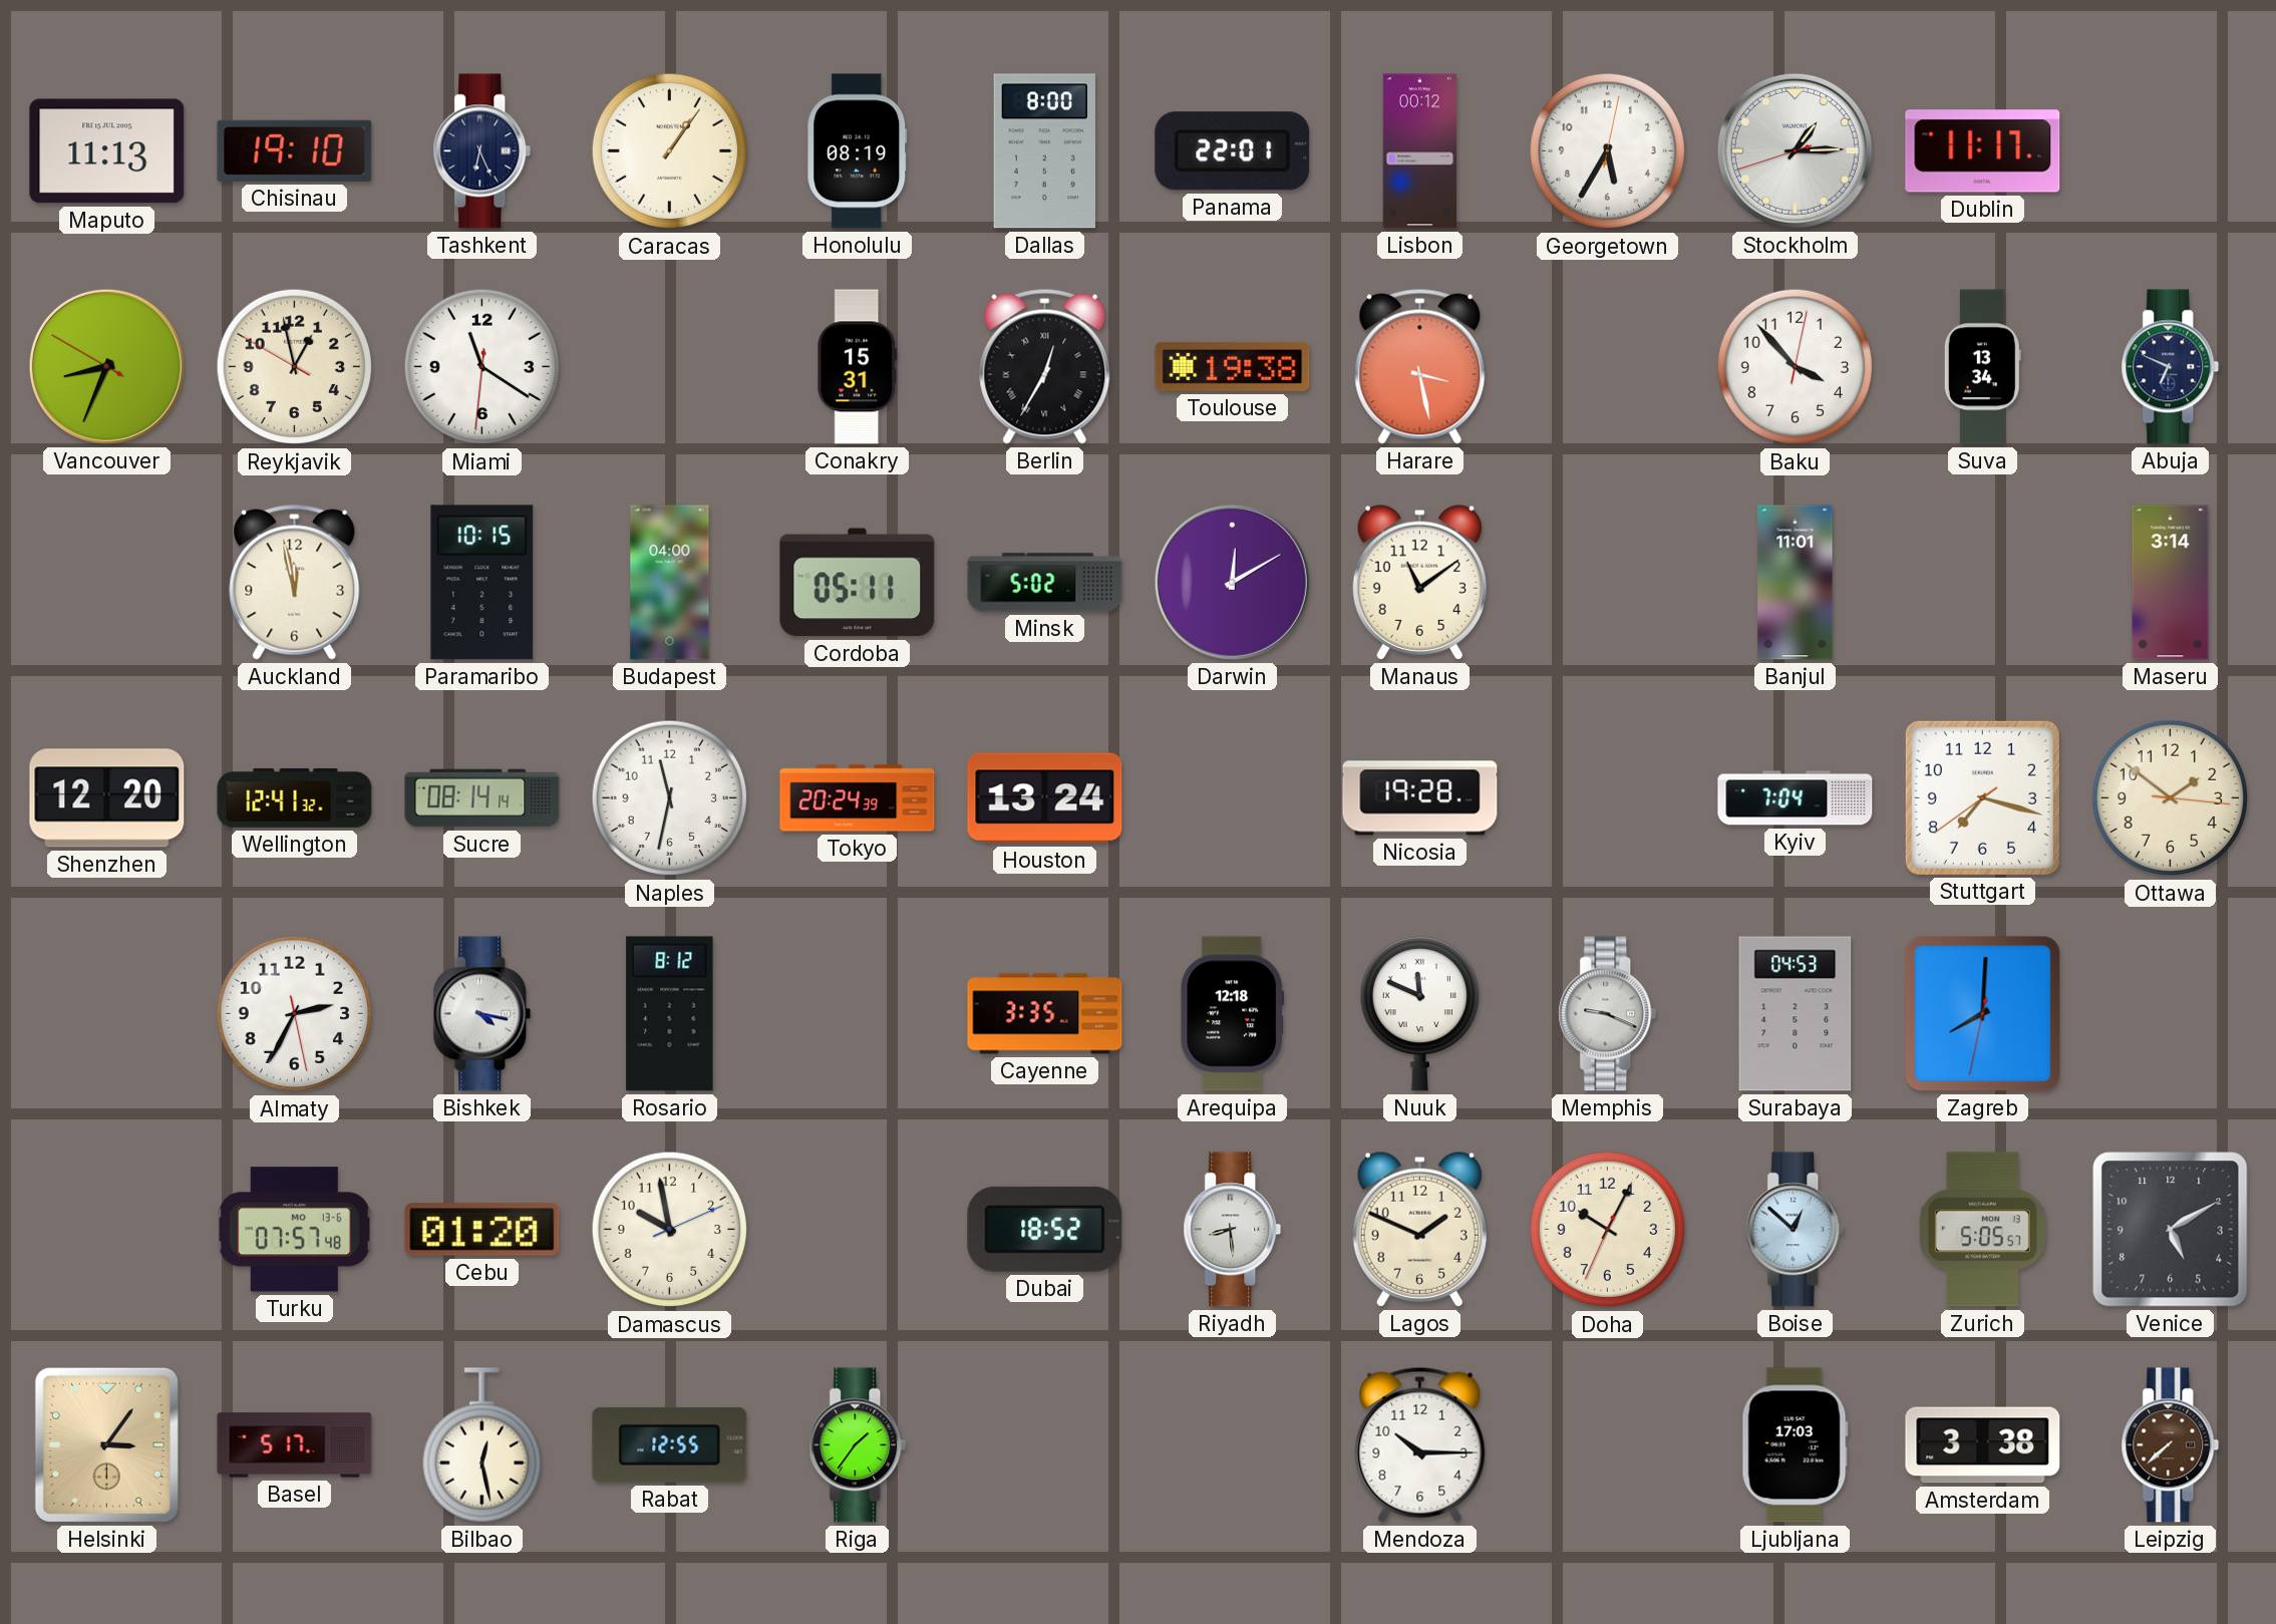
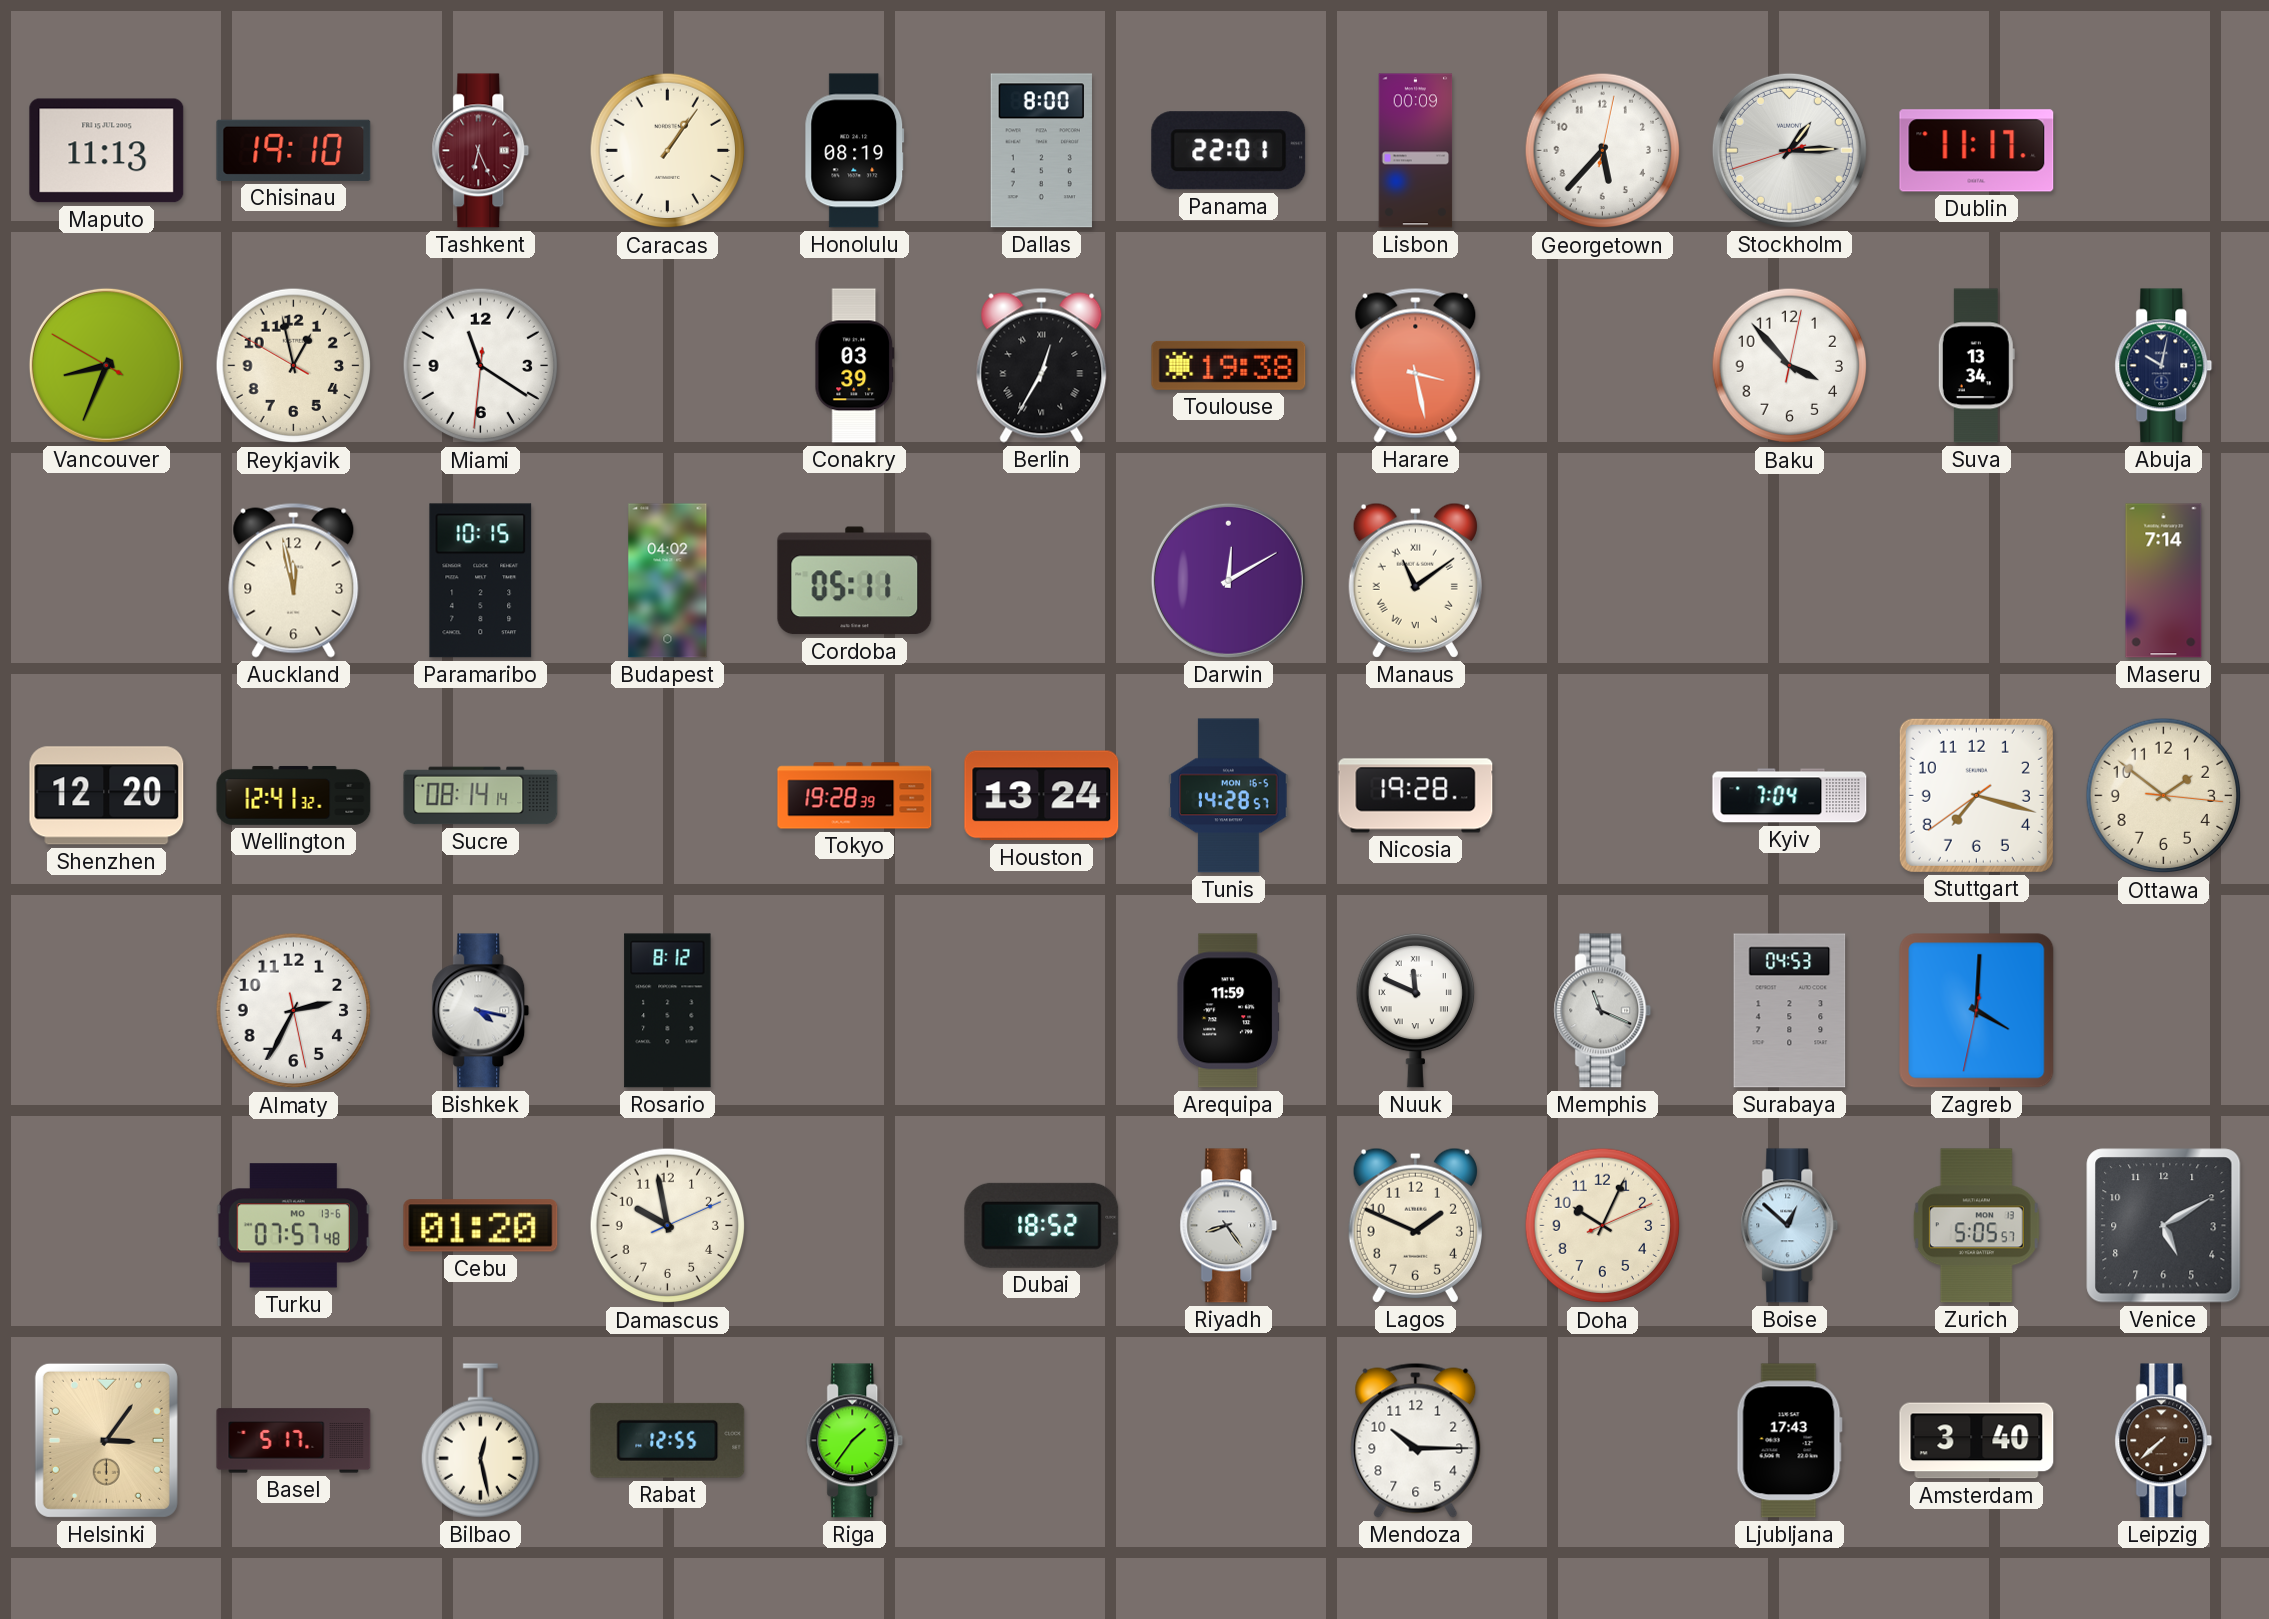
Tashkent dial: navy -> burgundy (481, 151)
Lisbon: 00:12 -> 00:09 (1416, 151)
Georgetown: 5:35 -> 5:37 (1603, 151)
Conakry: 15:31 -> 03:39 (855, 366)
Abuja: 6:49 -> 10:02 (2164, 366)
Budapest: 04:00 -> 04:02 (668, 581)
Minsk: 5:02 -> none (1045, 583)
Manaus numerals: Arabic -> Roman (1415, 580)
Banjul: 11:01 -> none (1796, 583)
Maseru: 3:14 -> 7:14 (2164, 581)
Naples: 11:32 -> none (670, 798)
Tokyo: 20:24 -> 19:28 (855, 796)
Tunis: none -> 14:28 (1229, 796)
Cayenne: 3:35 -> none (1045, 1014)
Arequipa: 12:18 -> 11:59 (1228, 1011)
Memphis: 9:19 -> 11:19 (1603, 1011)
Zagreb: 8:00 -> 4:00 (1977, 1011)
Riyadh: 8:29 -> 8:24 (1229, 1226)
Doha: 10:04:34 -> 10:04:11 (1603, 1226)
Ljubljana: 17:03 -> 17:43 (1789, 1441)
Amsterdam: 3:38 -> 3:40 (1977, 1441)
